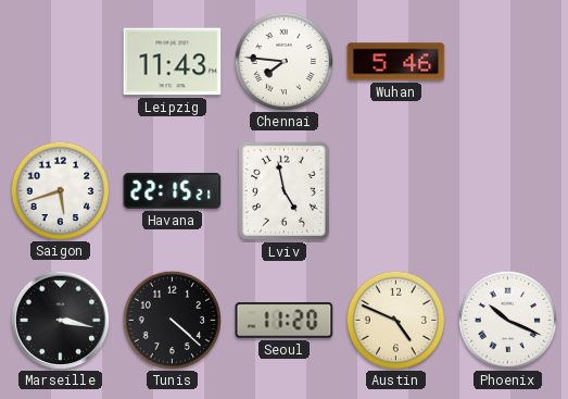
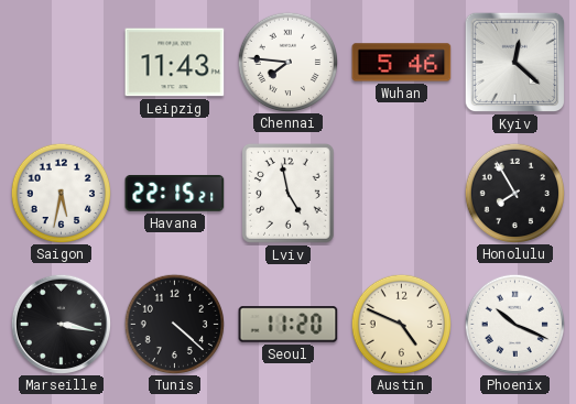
Kyiv: none -> 12:22 (515, 63)
Saigon: 5:42 -> 5:32 (61, 193)
Honolulu: none -> 7:55 (514, 193)
